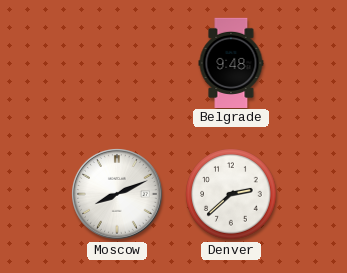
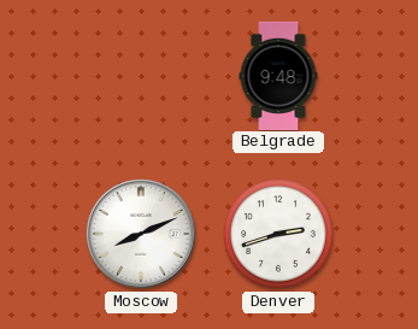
Denver: 2:38 -> 2:42 (278, 234)
